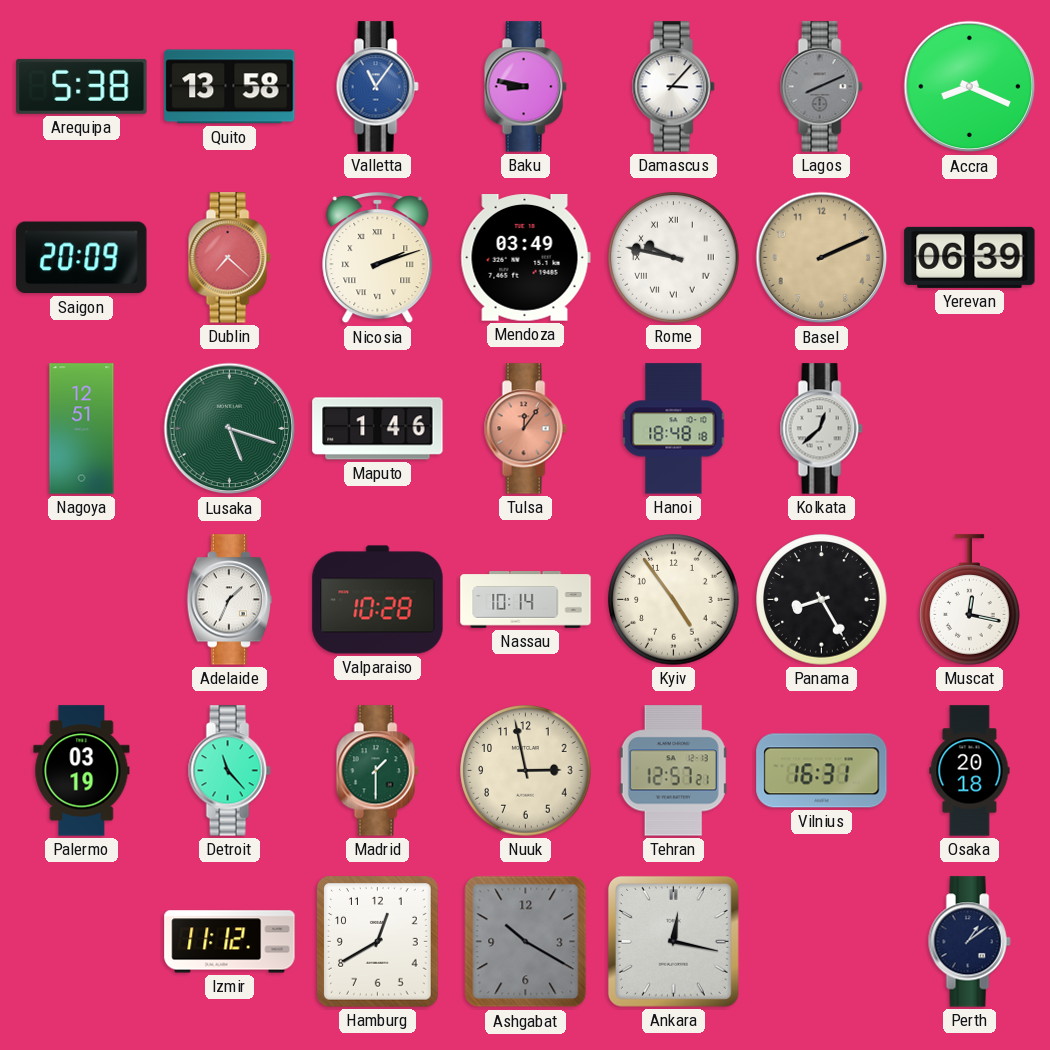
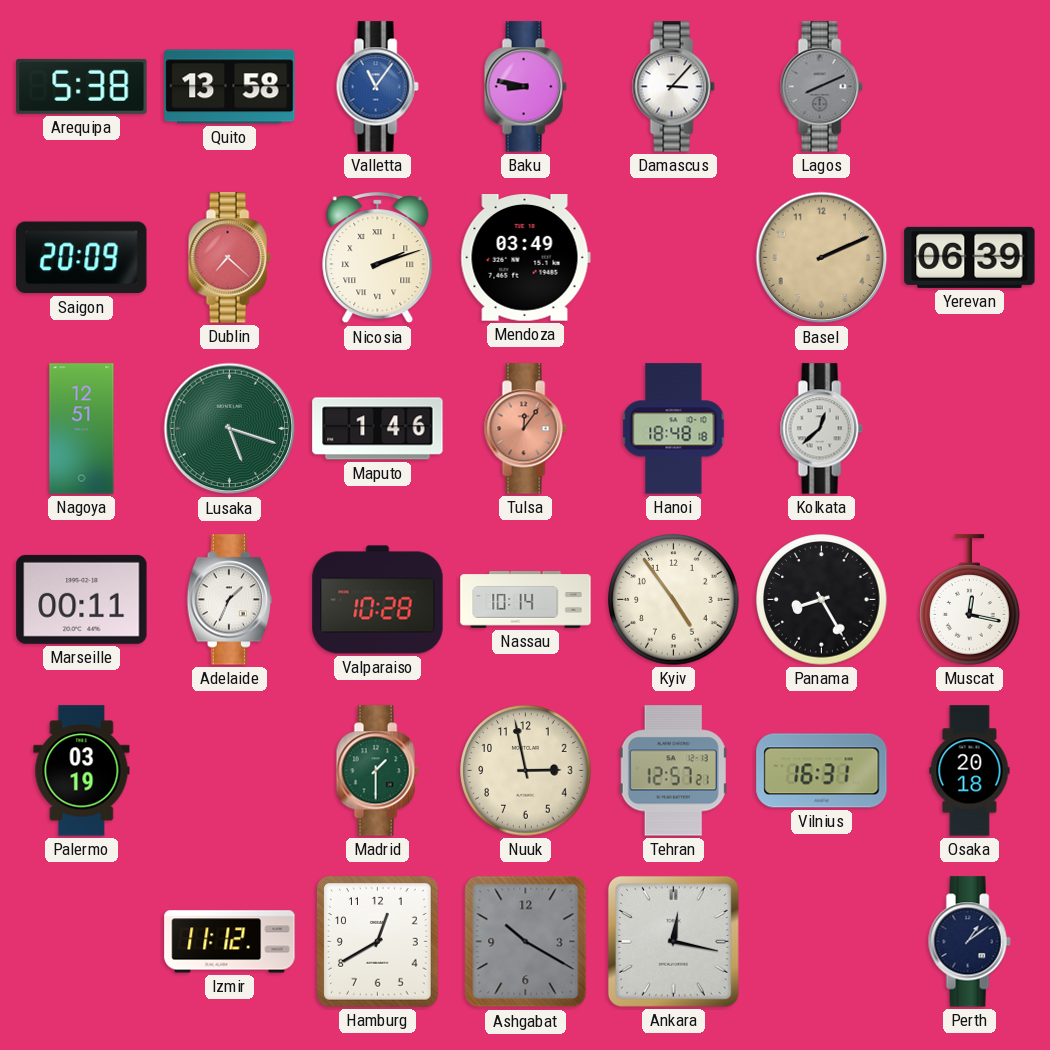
Accra: 8:19 -> none (970, 87)
Rome: 9:47 -> none (674, 258)
Marseille: none -> 00:11 (82, 599)
Detroit: 11:23 -> none (229, 771)
